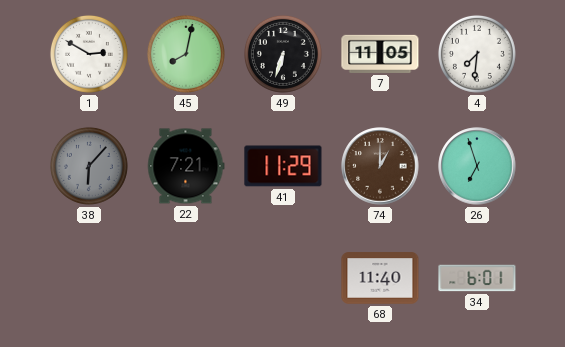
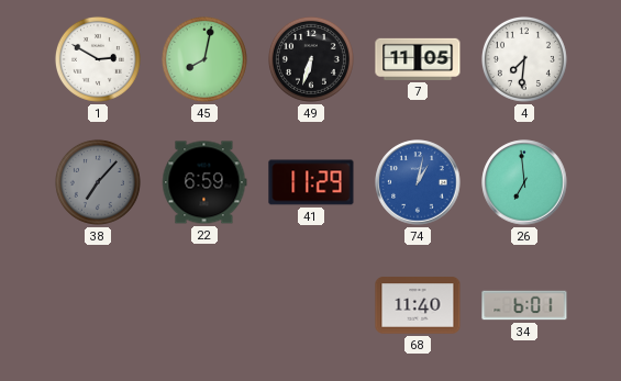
38: 6:07 -> 7:07 (98, 182)
22: 7:21 -> 6:59 (204, 182)
74: 1:00 -> 1:02 (418, 182)
74 dial: brown -> blue (418, 182)
26: 6:57 -> 6:59 (524, 182)
